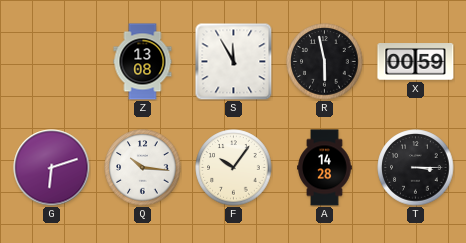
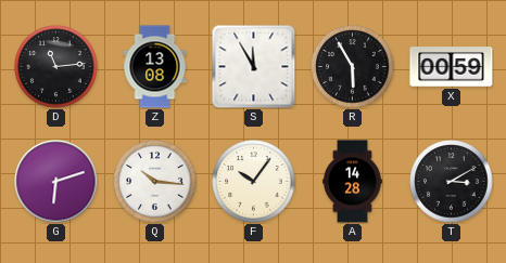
D: none -> 11:14 (56, 67)
R: 5:58 -> 5:55 (353, 67)
T: 3:15 -> 3:10 (452, 182)
